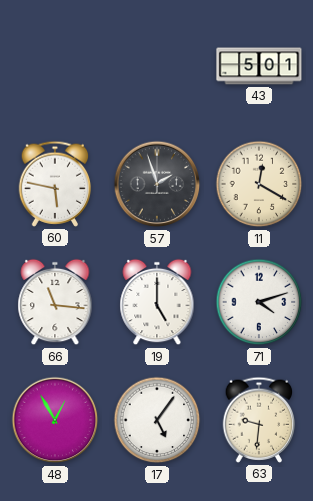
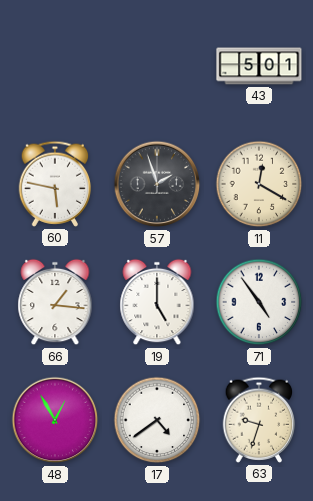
66: 11:16 -> 1:16 (55, 302)
71: 4:12 -> 4:54 (259, 302)
17: 5:06 -> 4:39 (157, 420)
63: 9:31 -> 9:33 (259, 420)
